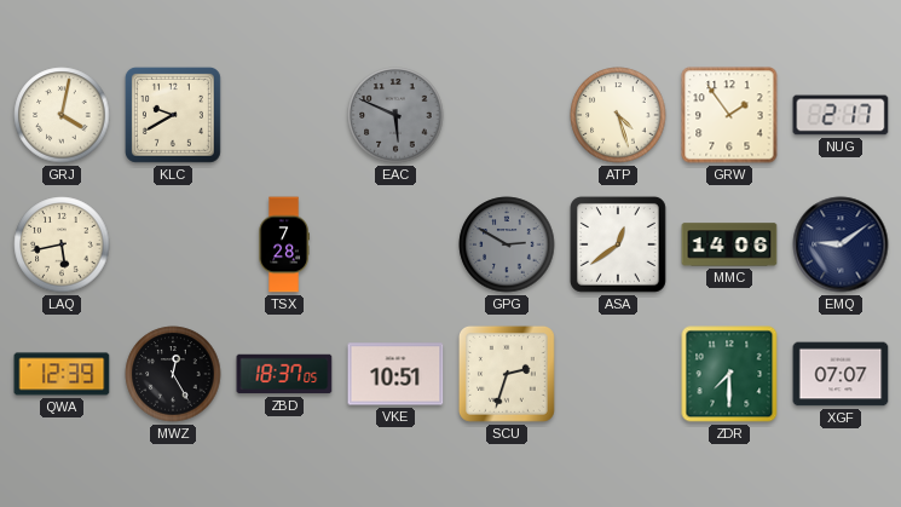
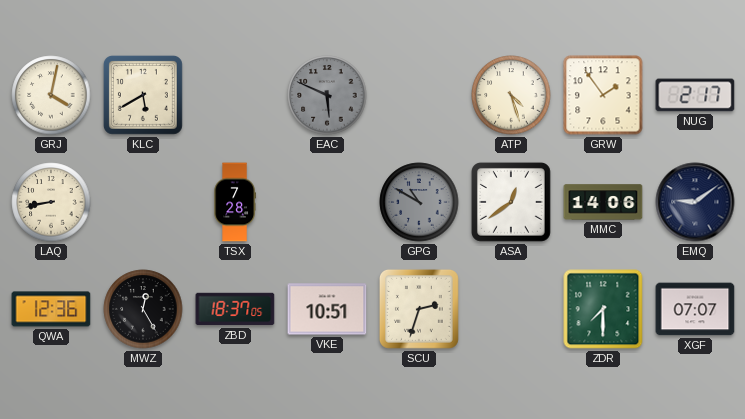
KLC: 9:40 -> 5:40 (143, 95)
LAQ: 5:43 -> 8:43 (51, 202)
GPG: 2:50 -> 10:50 (419, 202)
QWA: 12:39 -> 12:36 (51, 309)
